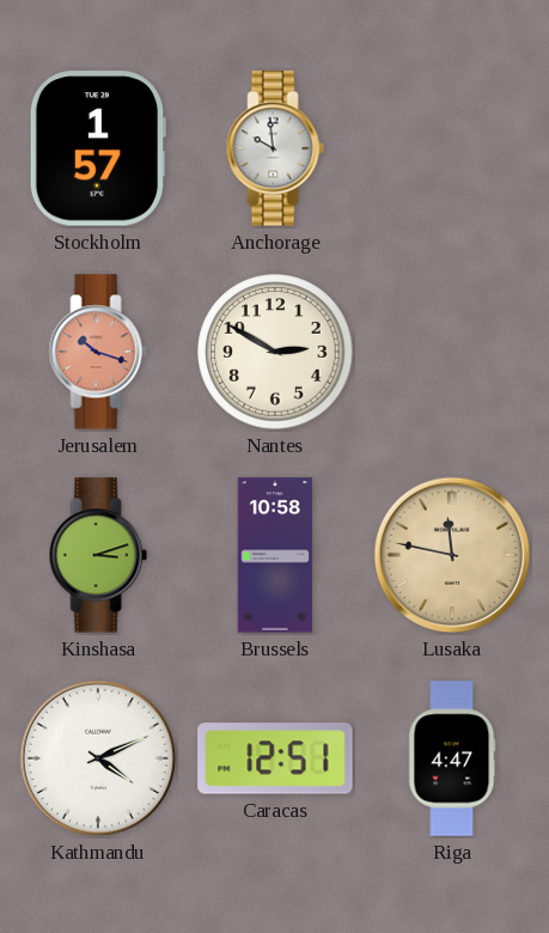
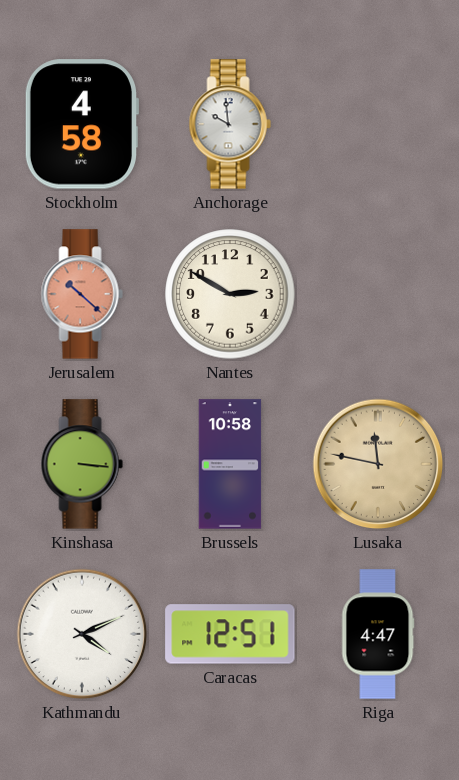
Stockholm: 1:57 -> 4:58 (81, 124)
Jerusalem: 10:18 -> 10:22 (82, 294)
Kinshasa: 3:12 -> 3:16 (82, 464)
